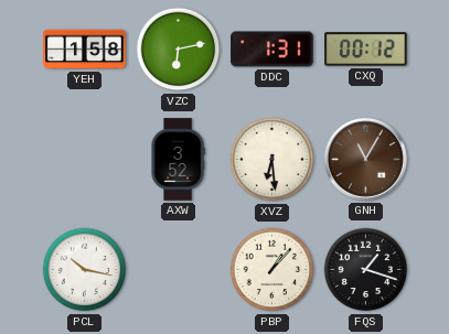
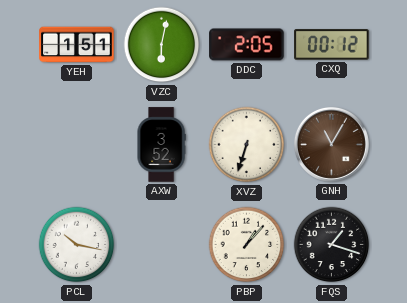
YEH: 1:58 -> 1:51 (77, 45)
VZC: 6:13 -> 6:02 (162, 45)
DDC: 1:31 -> 2:05 (247, 45)
XVZ: 6:29 -> 6:33 (247, 145)
